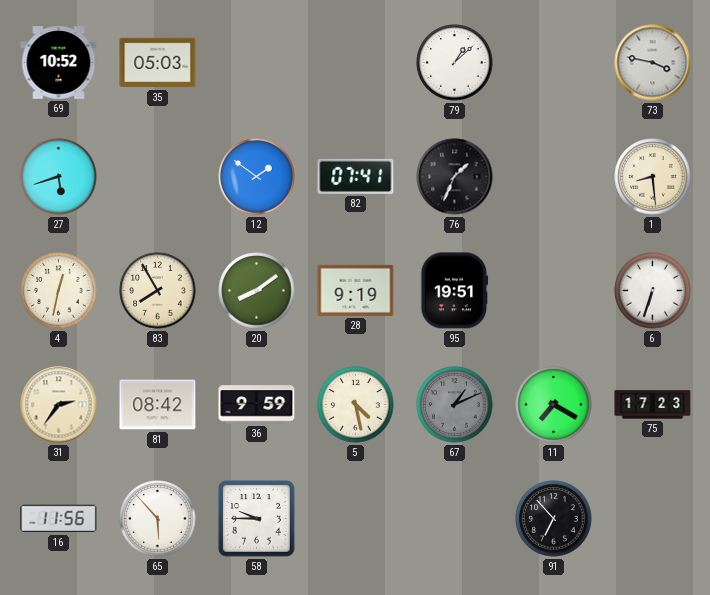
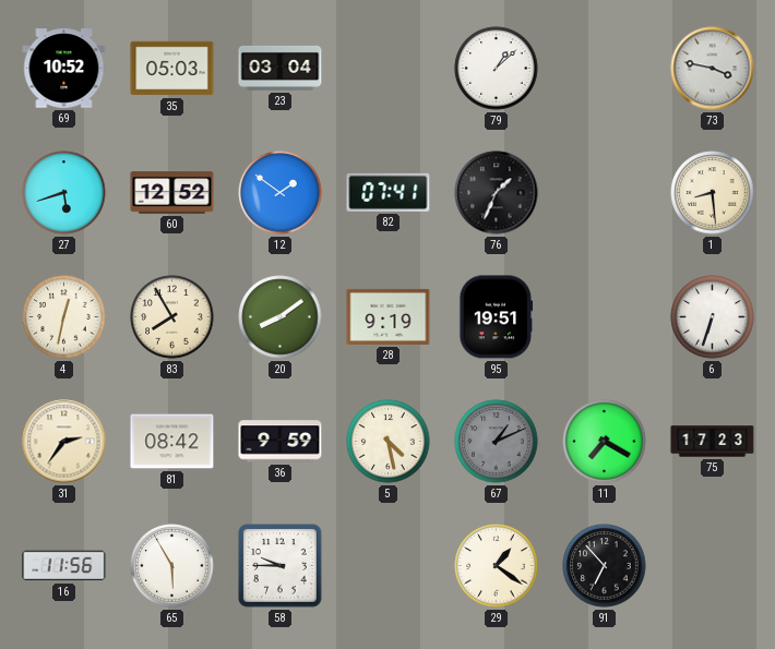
23: none -> 03:04 (281, 68)
60: none -> 12:52 (172, 193)
65: 5:53 -> 5:55 (172, 566)
29: none -> 1:21 (497, 566)
